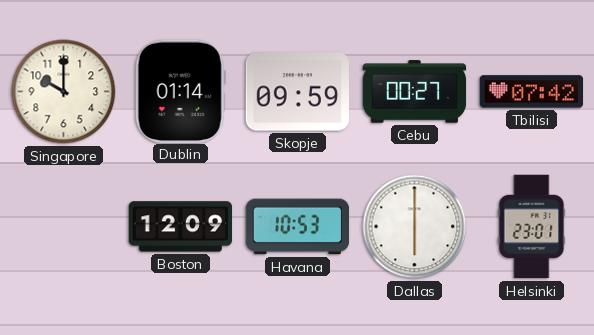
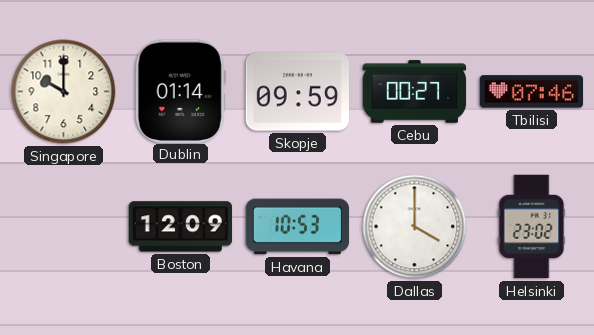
Tbilisi: 07:42 -> 07:46 (532, 92)
Dallas: 6:00 -> 4:00 (415, 227)
Helsinki: 23:01 -> 23:02 (532, 227)
